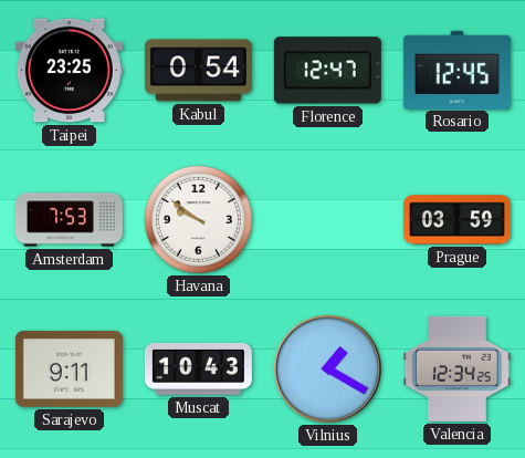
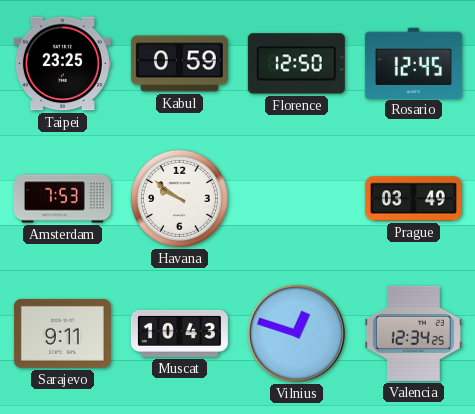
Kabul: 0:54 -> 0:59 (179, 64)
Florence: 12:47 -> 12:50 (296, 64)
Prague: 03:59 -> 03:49 (413, 199)
Vilnius: 1:20 -> 12:48 (296, 333)
